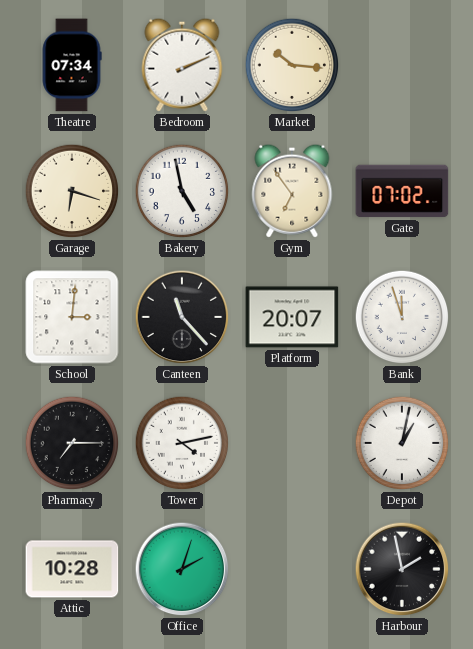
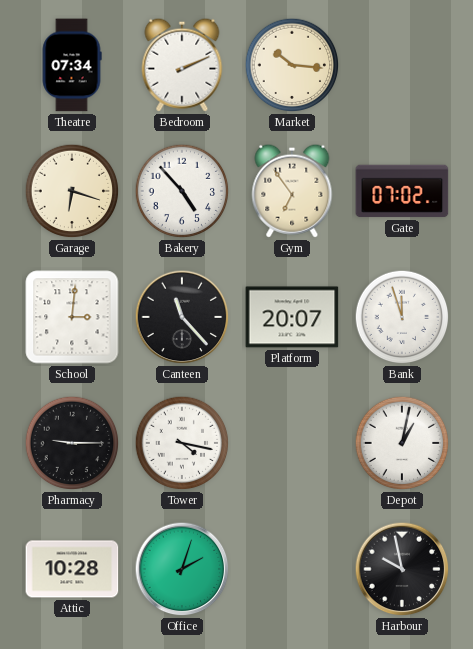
Bakery: 4:58 -> 4:53 (182, 191)
Pharmacy: 7:15 -> 9:15 (72, 443)
Tower: 4:13 -> 4:17 (182, 443)
Harbour: 1:58 -> 9:58 (402, 569)
